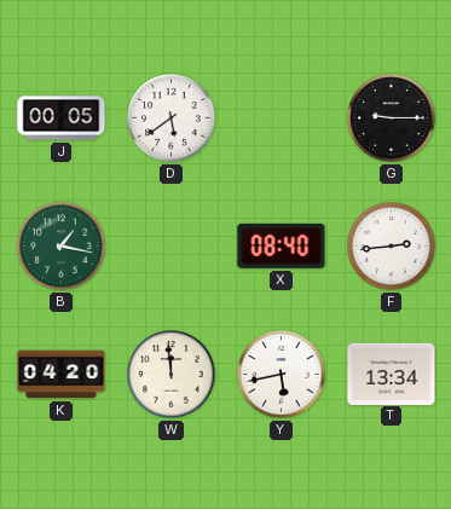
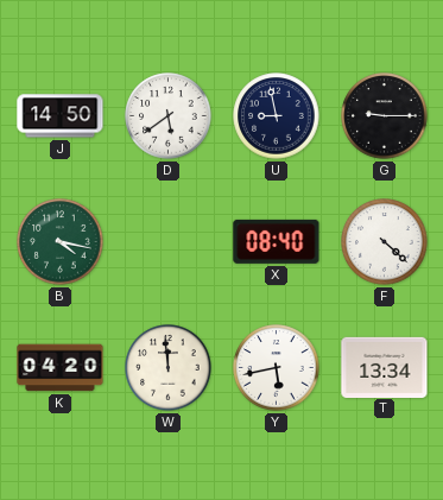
J: 00:05 -> 14:50 (61, 116)
U: none -> 8:58 (277, 116)
B: 1:17 -> 4:17 (61, 242)
F: 2:44 -> 4:22 (385, 242)
